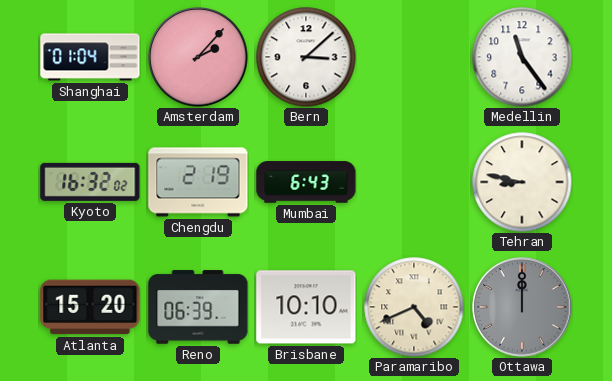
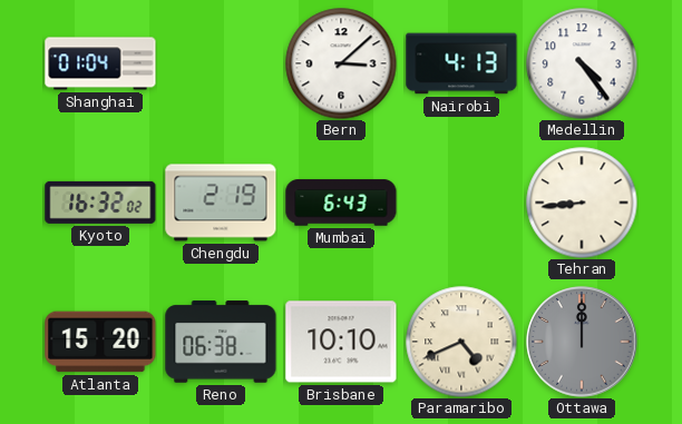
Amsterdam: 2:07 -> none (198, 57)
Nairobi: none -> 4:13 (461, 63)
Medellin: 11:24 -> 4:24 (582, 63)
Tehran: 8:47 -> 8:44 (582, 203)
Reno: 06:39 -> 06:38 (221, 342)
